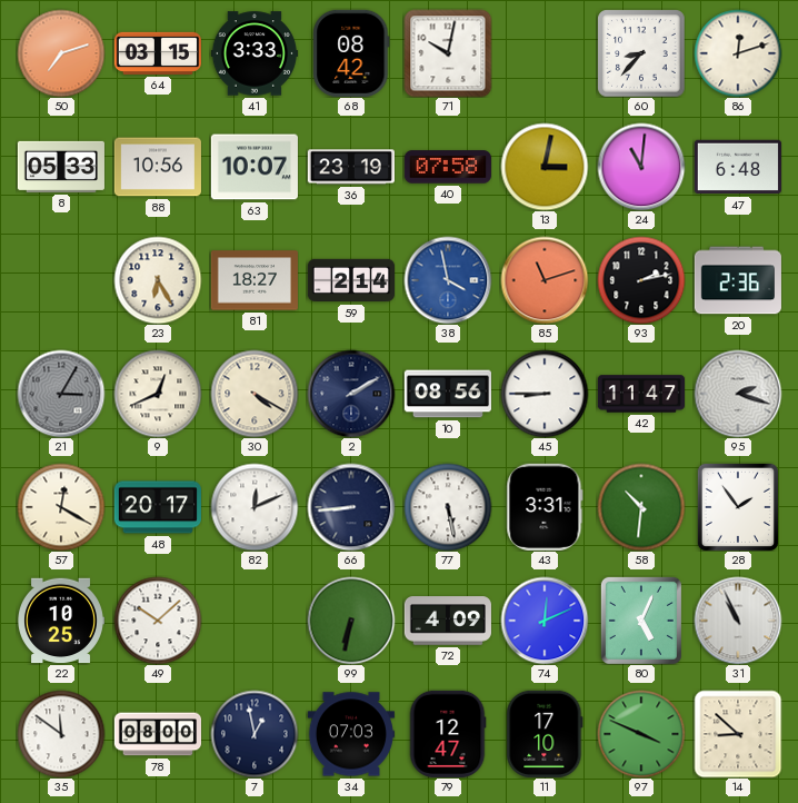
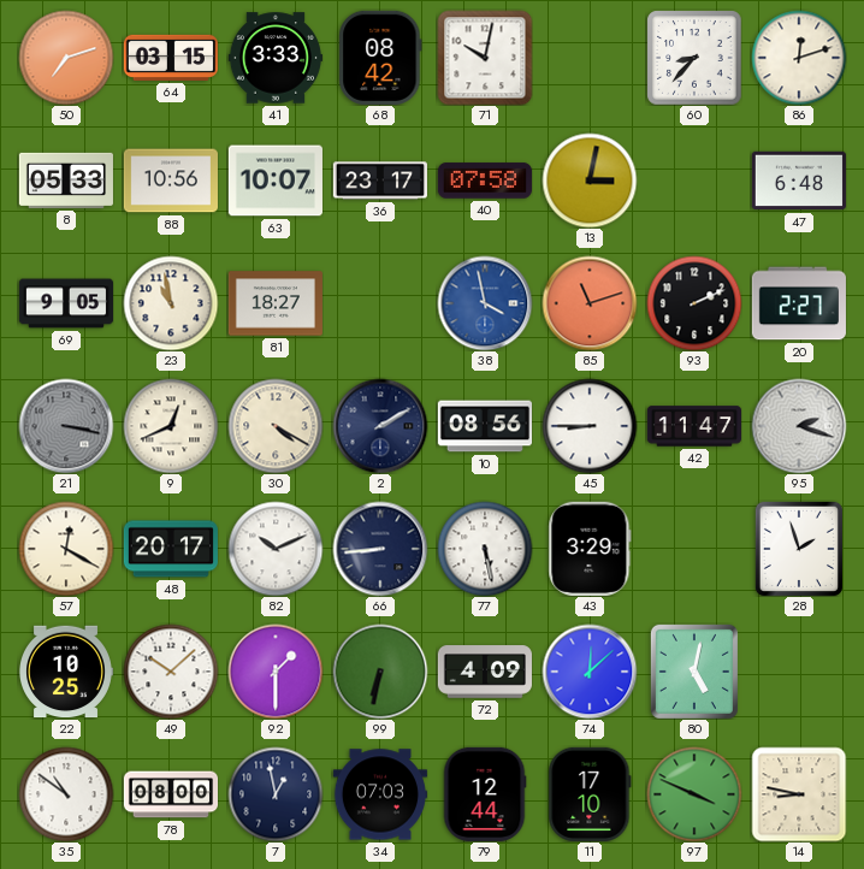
36: 23:19 -> 23:17 (380, 181)
24: 11:01 -> none (641, 167)
69: none -> 9:05 (65, 303)
23: 6:25 -> 10:58 (171, 303)
59: 2:14 -> none (350, 280)
93: 2:13 -> 2:11 (694, 303)
20: 2:36 -> 2:27 (799, 303)
21: 3:05 -> 3:17 (66, 426)
82: 12:11 -> 10:11 (276, 549)
43: 3:31 -> 3:29 (590, 549)
58: 10:31 -> none (641, 507)
28: 1:54 -> 1:57 (799, 549)
92: none -> 1:30 (276, 672)
74: 12:11 -> 12:08 (590, 672)
80: 5:04 -> 5:02 (694, 672)
31: 10:56 -> none (738, 621)
35: 11:51 -> 10:51 (66, 794)
79: 12:47 -> 12:44 (485, 794)
14: 8:52 -> 8:47 (799, 794)
